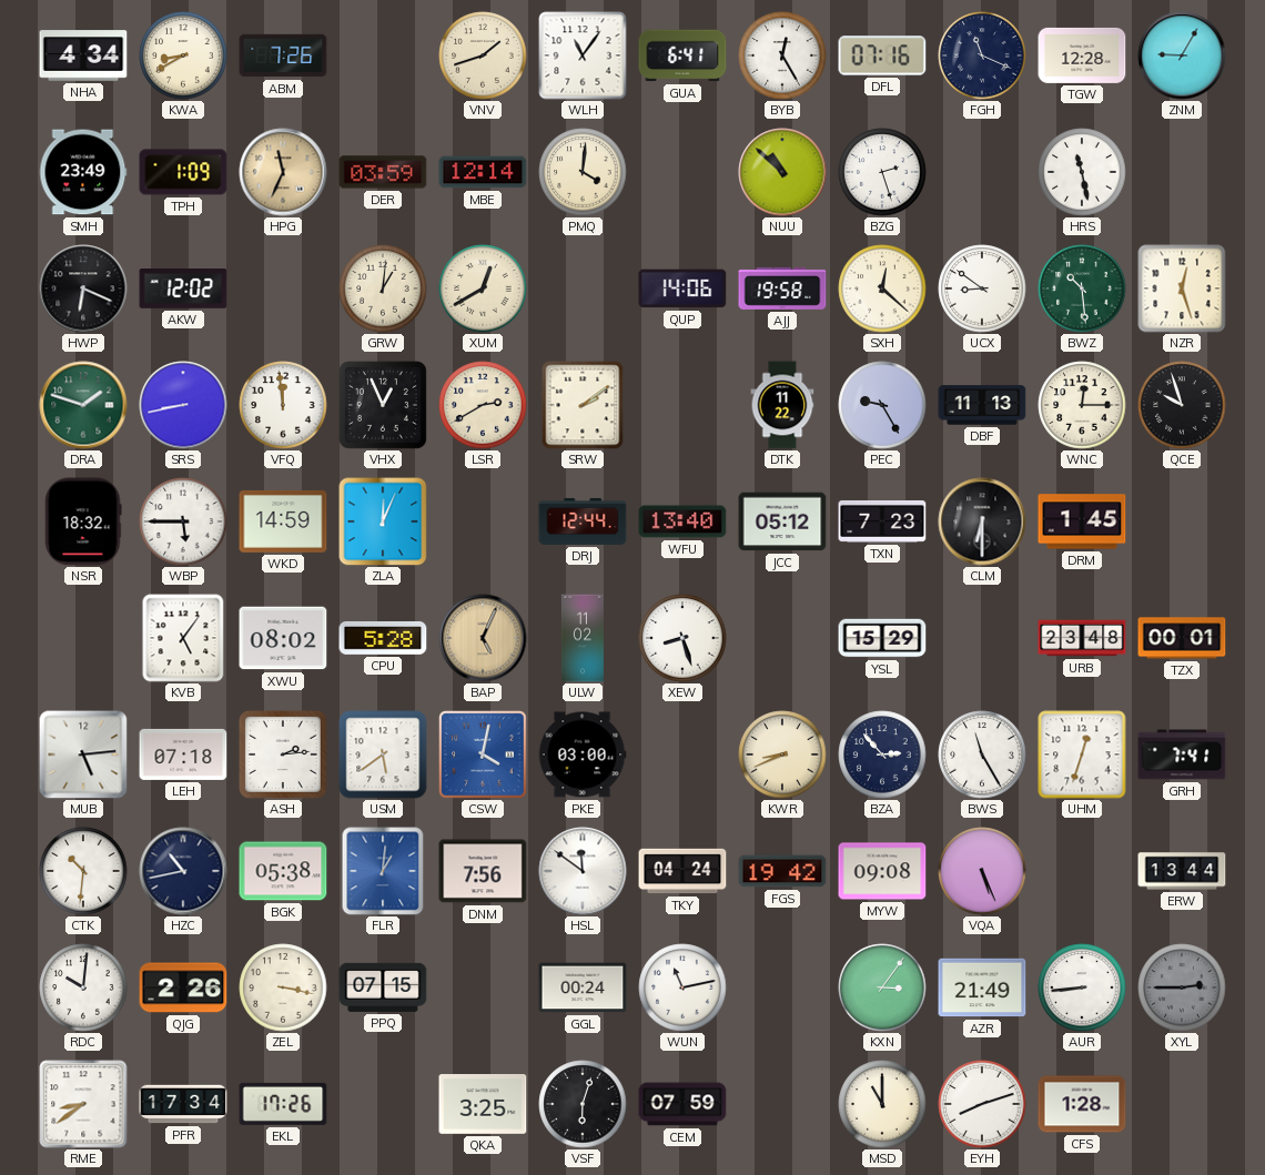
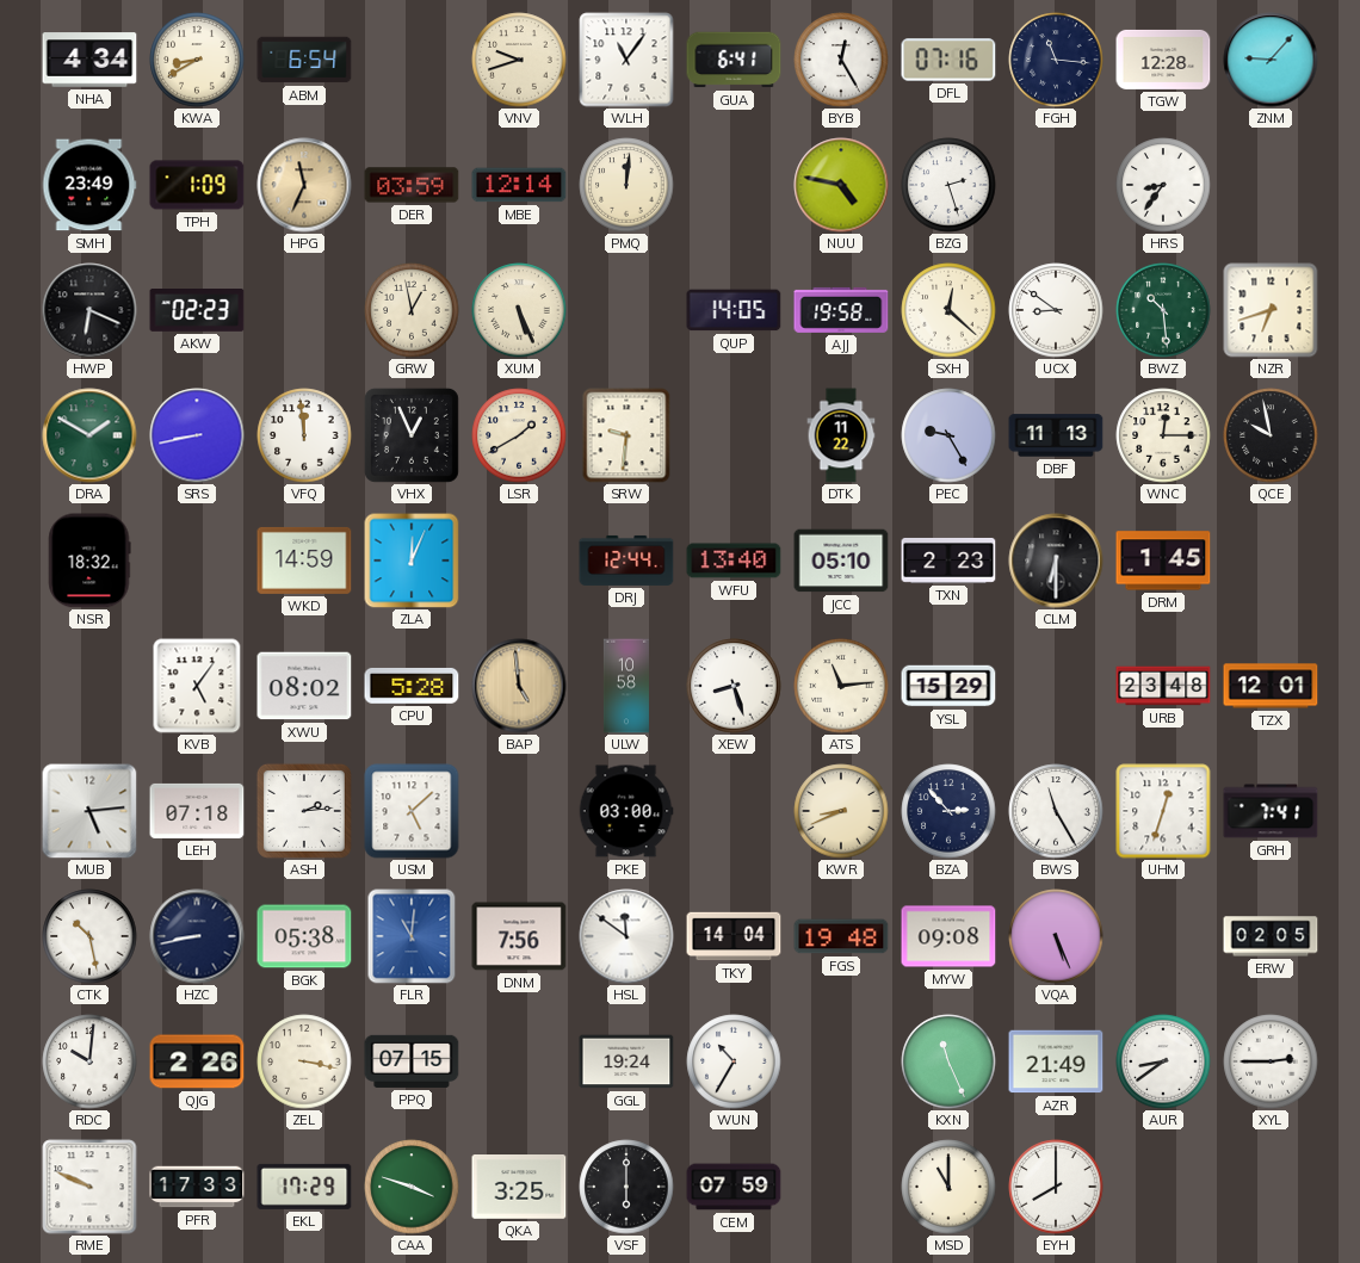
ABM: 7:26 -> 6:54 (304, 60)
VNV: 1:42 -> 9:42 (519, 60)
FGH: 11:19 -> 11:16 (1056, 60)
ZNM: 9:05 -> 9:07 (1271, 60)
PMQ: 4:01 -> 12:01 (626, 185)
NUU: 10:52 -> 4:47 (841, 185)
HRS: 11:28 -> 8:36 (1163, 185)
AKW: 12:02 -> 02:23 (197, 311)
GRW: 1:01 -> 12:58 (412, 310)
XUM: 12:40 -> 5:26 (519, 310)
QUP: 14:06 -> 14:05 (734, 310)
NZR: 12:27 -> 6:42 (1271, 310)
DRA: 1:48 -> 1:50 (89, 435)
LSR: 2:40 -> 1:40 (519, 435)
SRW: 2:09 -> 9:31 (626, 435)
QCE: 9:57 -> 9:58 (1271, 435)
WBP: 5:45 -> none (183, 521)
JCC: 05:12 -> 05:10 (841, 561)
TXN: 7:23 -> 2:23 (948, 561)
BAP: 5:04 -> 4:59 (519, 686)
ULW: 11:02 -> 10:58 (626, 686)
ATS: none -> 11:14 (841, 686)
TZX: 00:01 -> 12:01 (1271, 686)
USM: 5:39 -> 5:08 (412, 811)
CSW: 4:02 -> none (484, 756)
CTK: 10:31 -> 10:28 (89, 936)
HZC: 10:43 -> 8:43 (197, 936)
FLR: 1:01 -> 11:01 (412, 936)
TKY: 04:24 -> 14:04 (734, 936)
FGS: 19:42 -> 19:48 (841, 936)
ERW: 13:44 -> 02:05 (1271, 936)
GGL: 00:24 -> 19:24 (626, 1061)
WUN: 11:13 -> 10:35 (734, 1061)
KXN: 3:06 -> 11:26 (948, 1061)
AUR: 8:44 -> 8:39 (1163, 1061)
XYL dial: grey -> white (1271, 1061)
RME: 8:39 -> 9:49 (89, 1187)
PFR: 17:34 -> 17:33 (197, 1187)
EKL: 17:26 -> 17:29 (304, 1187)
CAA: none -> 3:48 (412, 1187)
VSF: 6:03 -> 6:00 (626, 1187)
EYH: 8:12 -> 8:00 (1056, 1187)
CFS: 1:28 -> none (1082, 1104)
